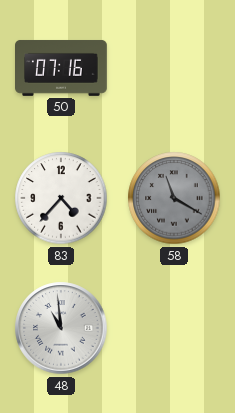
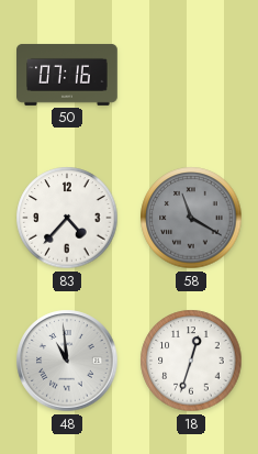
18: none -> 12:33 (191, 361)
